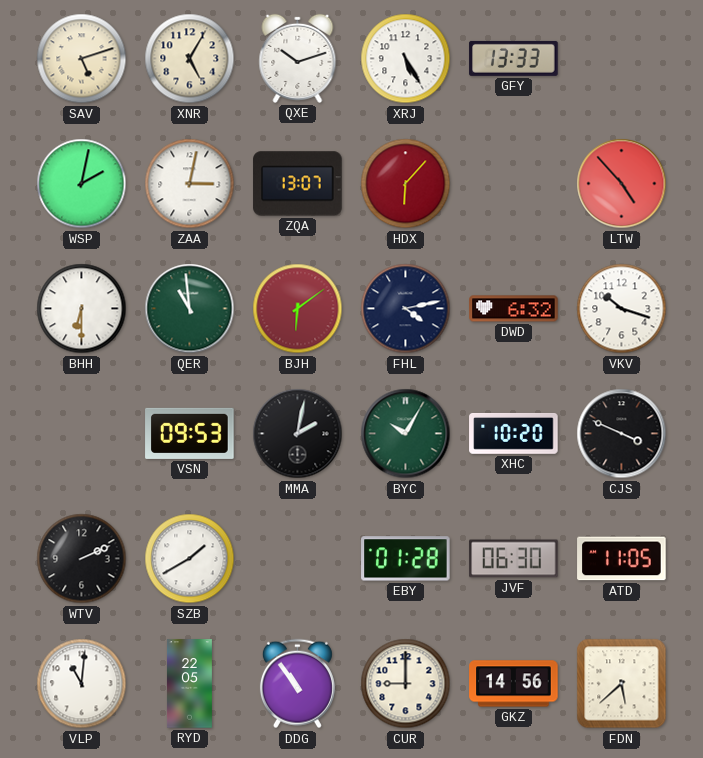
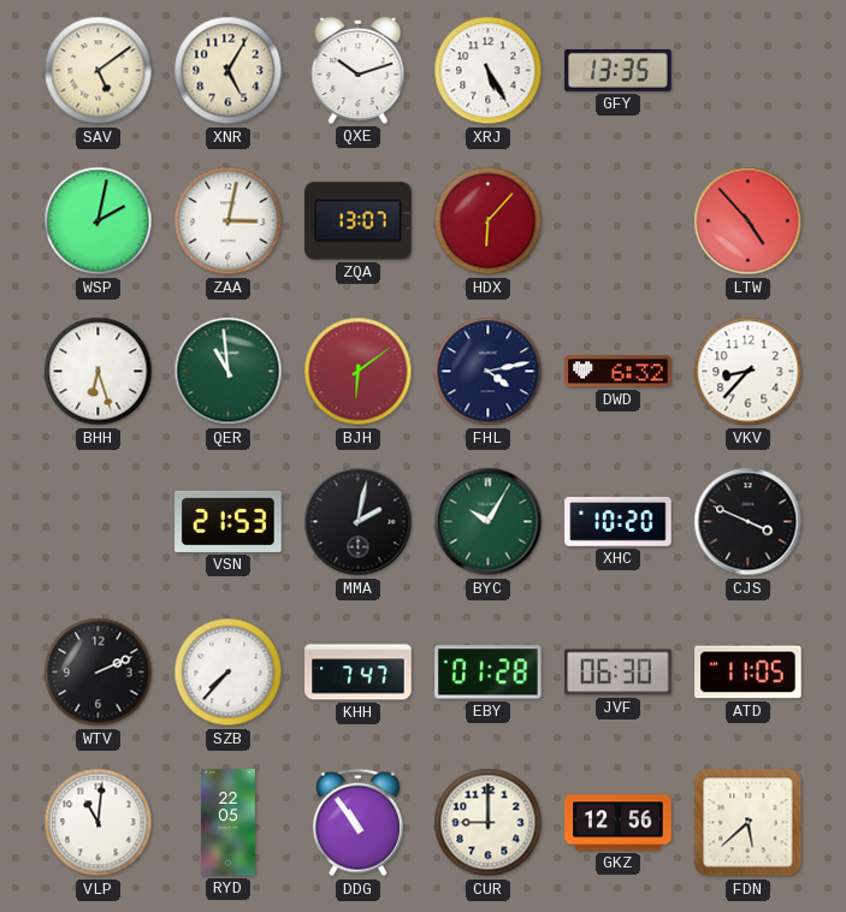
SAV: 5:12 -> 5:09 (99, 71)
GFY: 13:33 -> 13:35 (619, 70)
BHH: 6:30 -> 6:27 (99, 372)
VKV: 10:18 -> 8:37 (749, 372)
VSN: 09:53 -> 21:53 (229, 521)
SZB: 1:40 -> 7:37 (229, 673)
KHH: none -> 7:47 (359, 673)
GKZ: 14:56 -> 12:56 (619, 823)
